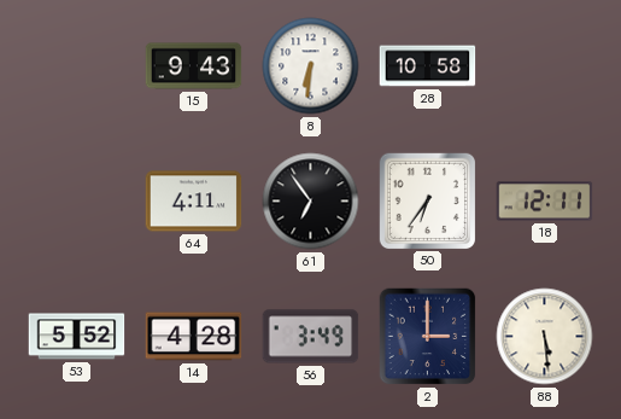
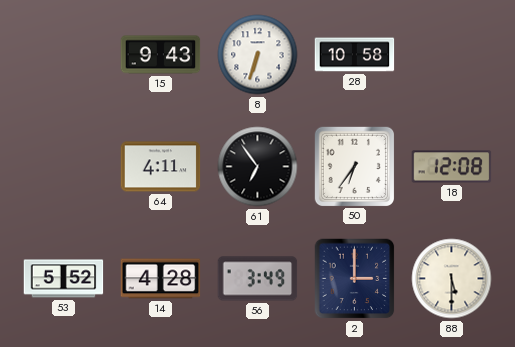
8: 6:31 -> 6:33 (258, 55)
18: 12:11 -> 12:08 (452, 167)
88: 5:29 -> 5:30 (452, 279)
